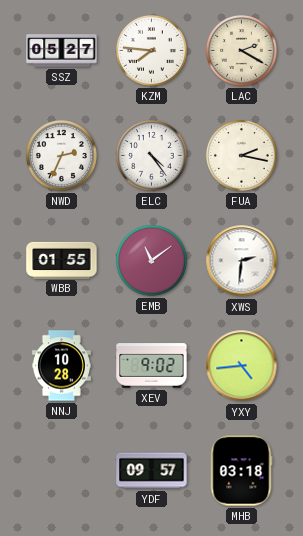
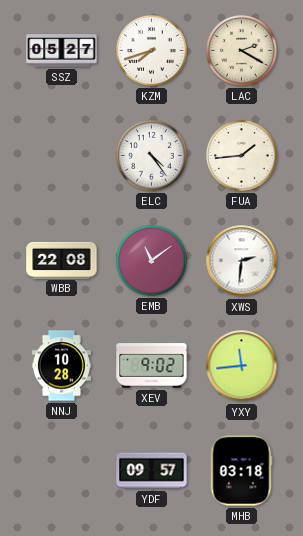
KZM: 7:46 -> 7:42 (151, 50)
NWD: 2:34 -> none (61, 155)
FUA: 2:17 -> 1:44 (241, 155)
WBB: 01:55 -> 22:08 (62, 260)
YXY: 4:44 -> 11:44 (242, 366)
